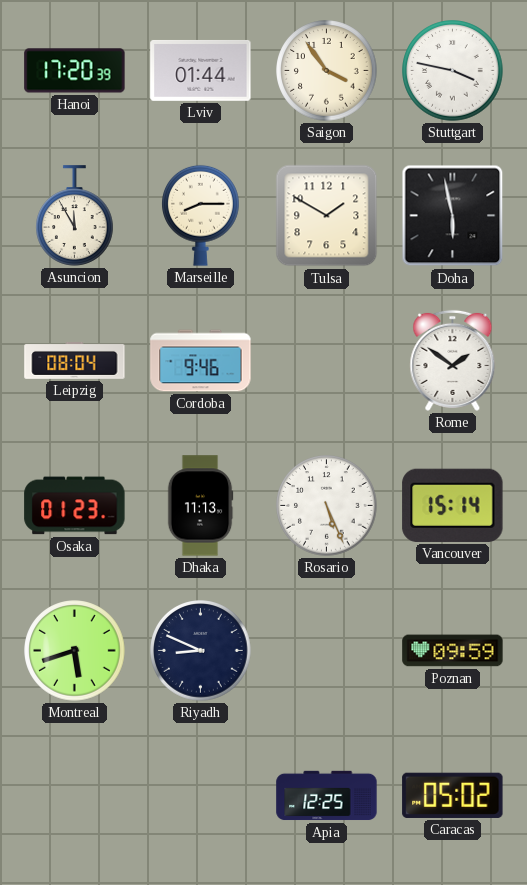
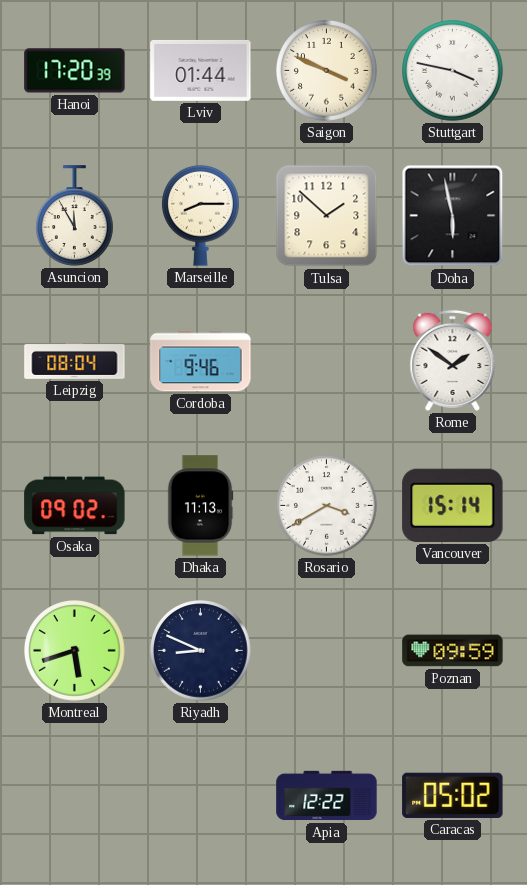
Saigon: 3:54 -> 3:49 (327, 71)
Tulsa: 1:50 -> 1:52 (327, 216)
Osaka: 01:23 -> 09:02 (75, 506)
Rosario: 5:26 -> 3:40 (327, 506)
Apia: 12:25 -> 12:22 (327, 796)
